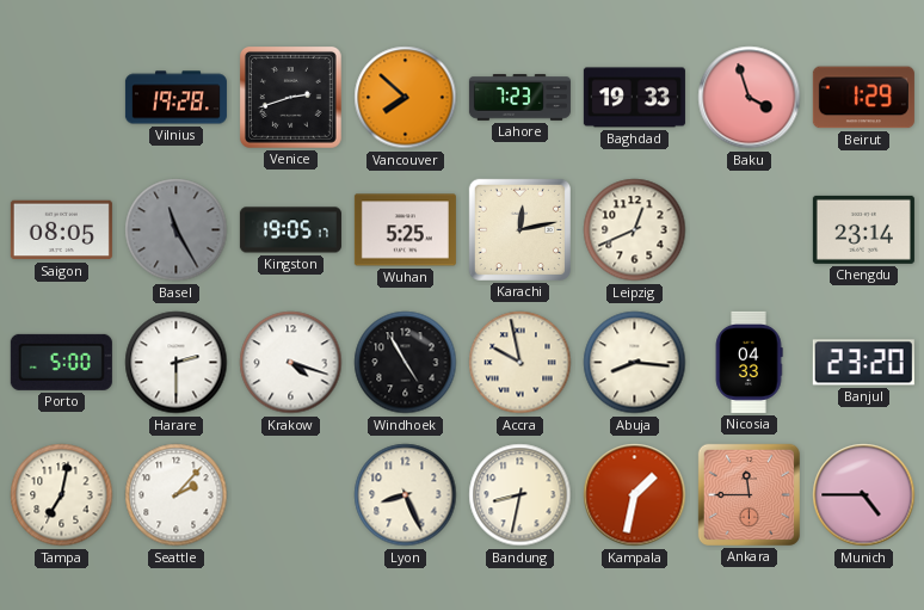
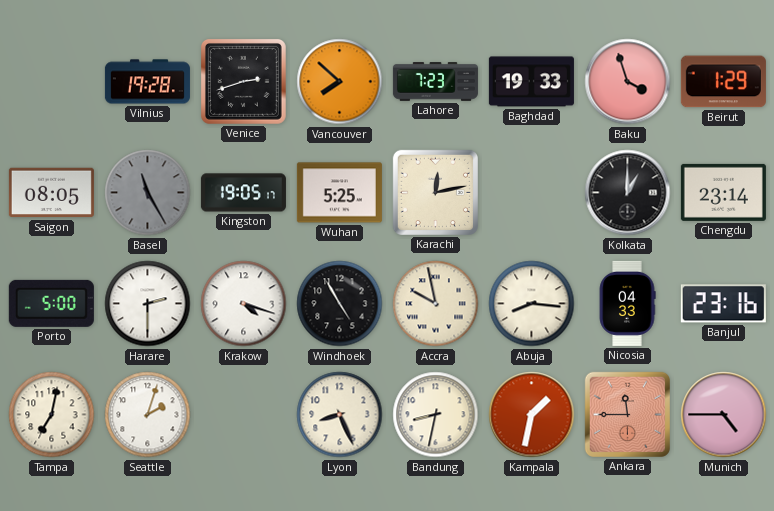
Leipzig: 12:41 -> none (635, 230)
Kolkata: none -> 1:00 (628, 193)
Banjul: 23:20 -> 23:16 (723, 304)
Seattle: 2:07 -> 2:03 (148, 415)
